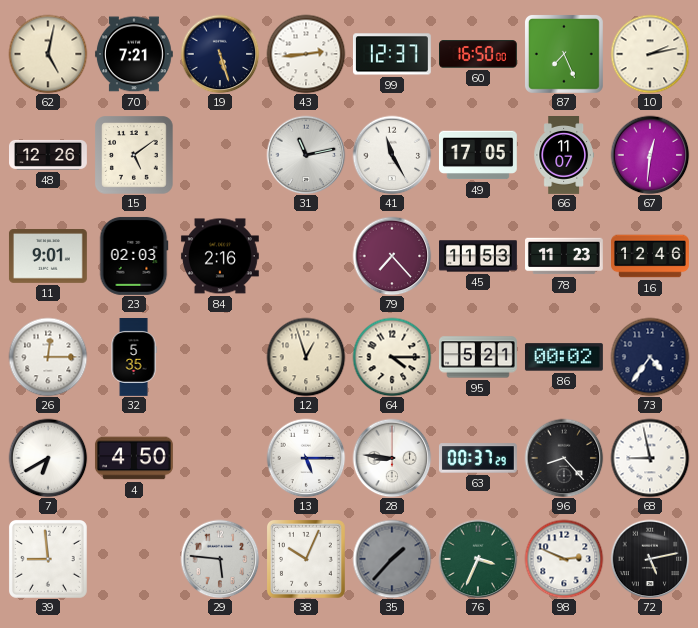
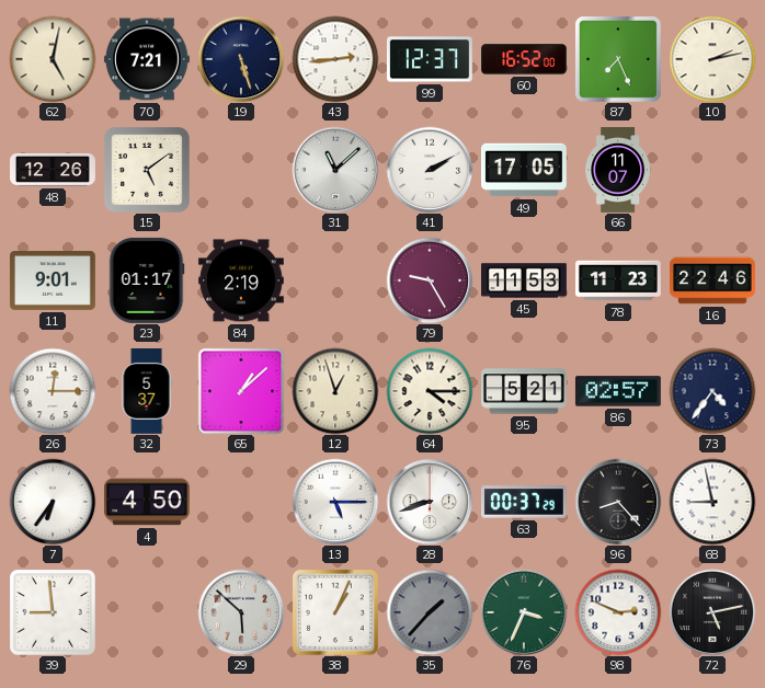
60: 16:50 -> 16:52 (525, 59)
31: 11:13 -> 11:08 (335, 170)
41: 11:25 -> 2:10 (430, 170)
67: 12:31 -> none (650, 155)
23: 02:03 -> 01:17 (147, 280)
84: 2:16 -> 2:19 (241, 280)
79: 7:23 -> 9:25 (430, 280)
16: 12:46 -> 22:46 (713, 280)
32: 5:35 -> 5:37 (147, 392)
65: none -> 1:08 (241, 391)
86: 00:02 -> 02:57 (618, 391)
7: 6:40 -> 6:36 (53, 502)
28: 8:46 -> 8:42 (430, 502)
29: 5:46 -> 5:52 (241, 612)
38: 10:04 -> 1:04 (335, 612)
